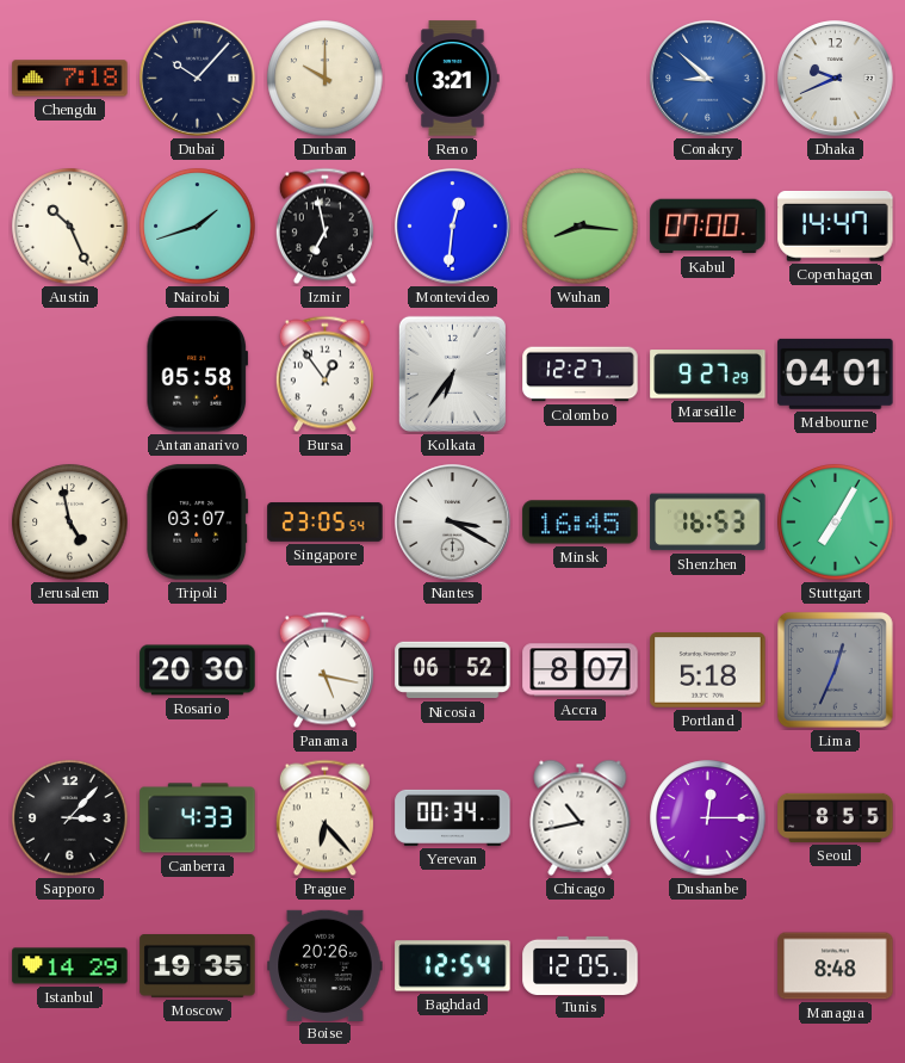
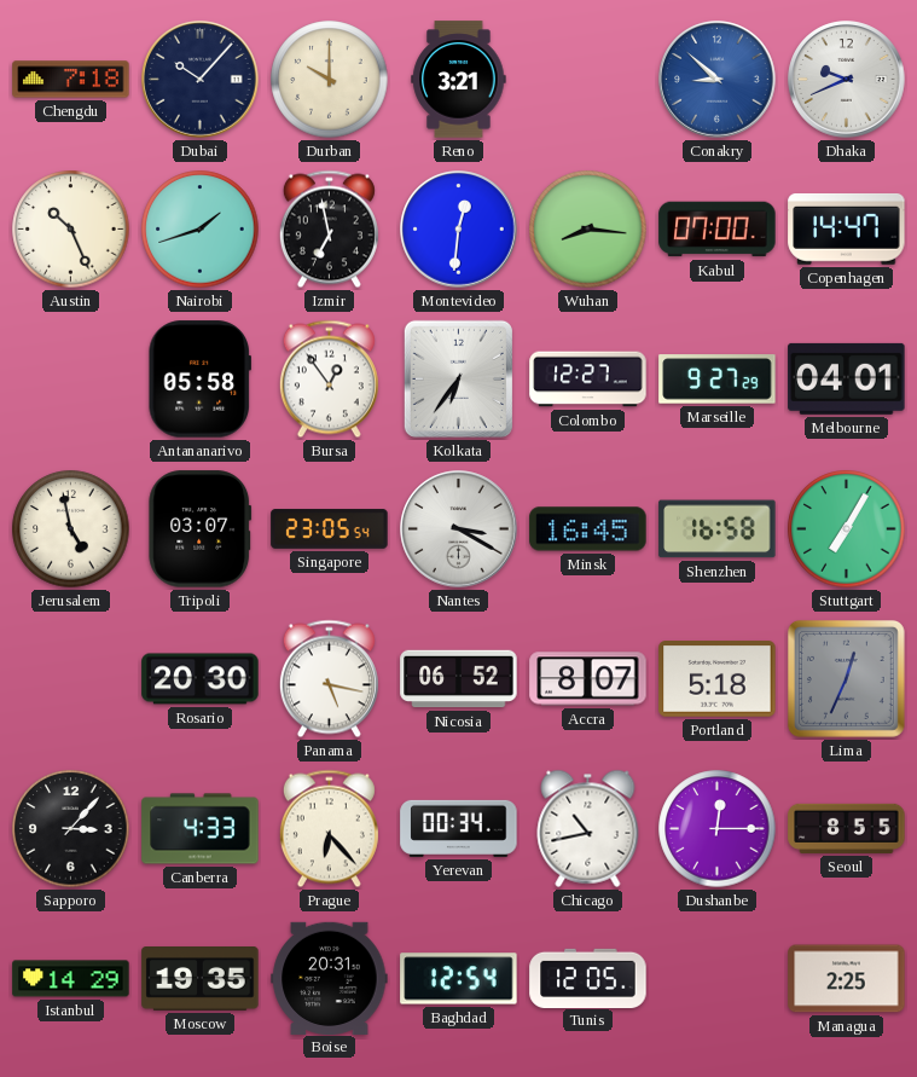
Shenzhen: 16:53 -> 16:58 (718, 529)
Boise: 20:26 -> 20:31 (330, 978)
Managua: 8:48 -> 2:25 (847, 979)
